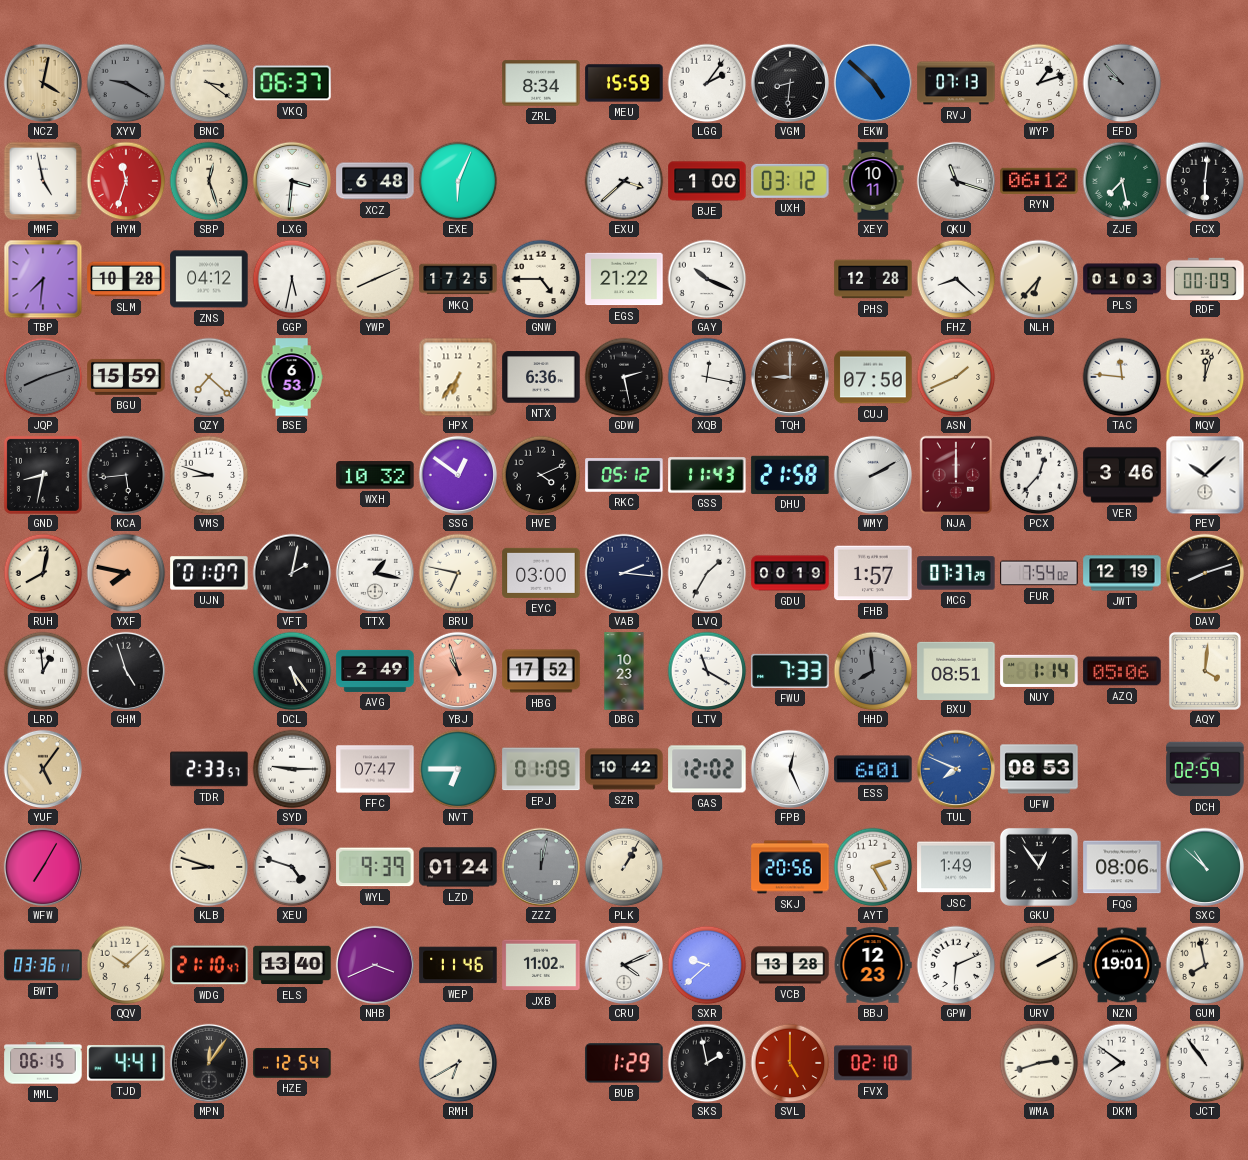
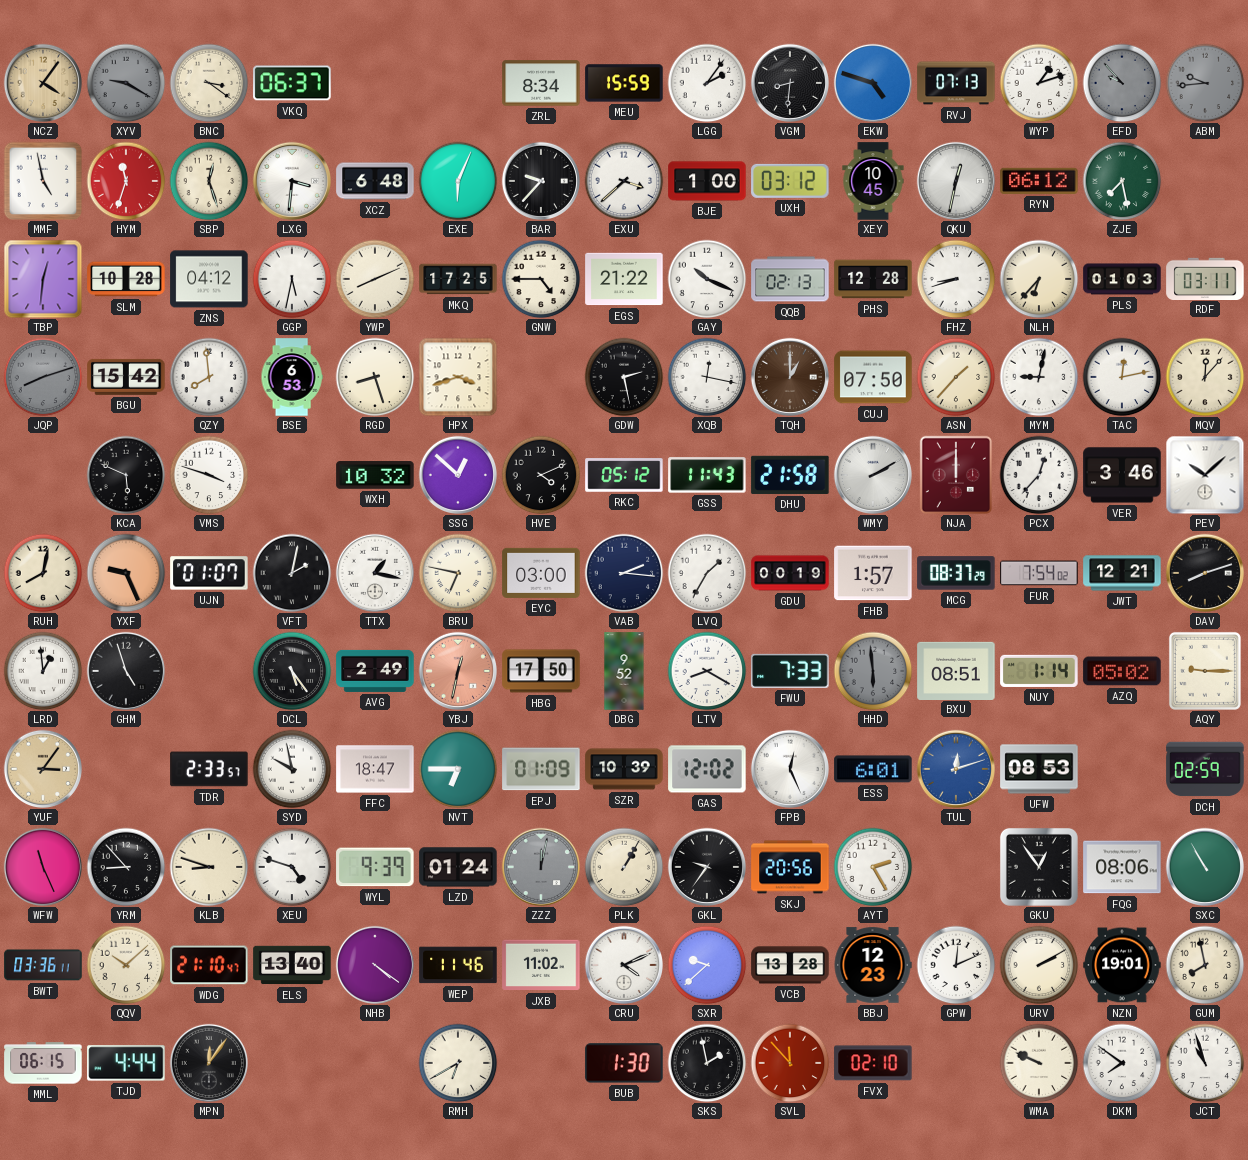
NCZ: 4:02 -> 4:06 (42, 82)
EKW: 4:52 -> 4:48 (872, 82)
ABM: none -> 9:44 (1205, 83)
BAR: none -> 9:37 (540, 180)
XEY: 10:11 -> 10:45 (873, 181)
QKU: 11:18 -> 12:32 (955, 180)
FCX: 6:01 -> none (1205, 181)
TBP: 7:31 -> 12:31 (43, 279)
QQB: none -> 02:13 (790, 279)
FHZ: 8:22 -> 8:42 (956, 279)
RDF: 00:09 -> 03:11 (1205, 278)
BGU: 15:59 -> 15:42 (126, 377)
QZY: 7:22 -> 7:59 (209, 377)
RGD: none -> 8:27 (375, 377)
HPX: 6:36 -> 3:42 (458, 377)
NTX: 6:36 -> none (541, 377)
TQH: 9:00 -> 1:00 (789, 376)
ASN: 1:41 -> 1:37 (956, 377)
MYM: none -> 9:02 (1039, 377)
TAC: 11:46 -> 12:13 (1122, 377)
MQV: 12:03 -> 12:07 (1205, 377)
GND: 8:32 -> none (43, 475)
KCA: 5:44 -> 5:49 (126, 475)
VMS: 8:48 -> 3:48 (209, 475)
SSG: 12:51 -> 12:52 (457, 474)
YXF: 7:47 -> 9:26 (126, 573)
MCG: 07:37 -> 08:37 (956, 573)
JWT: 12:19 -> 12:21 (1122, 573)
YBJ: 10:57 -> 12:32 (457, 670)
HBG: 17:52 -> 17:50 (541, 671)
DBG: 10:23 -> 9:52 (624, 671)
LTV: 11:20 -> 8:20 (707, 671)
HHD: 7:59 -> 5:59 (873, 671)
AZQ: 05:06 -> 05:02 (1122, 671)
AQY: 4:01 -> 9:15 (1205, 671)
YUF: 5:06 -> 3:06 (42, 768)
SYD: 9:15 -> 9:58 (292, 769)
FFC: 07:47 -> 18:47 (375, 769)
SZR: 10:42 -> 10:39 (624, 769)
TUL: 7:49 -> 12:12 (955, 768)
WFW: 7:05 -> 11:26 (42, 866)
YRM: none -> 8:53 (126, 867)
GKL: none -> 9:36 (706, 866)
JSC: 1:49 -> none (956, 867)
SXC: 10:52 -> 10:55 (1204, 866)
NHB: 3:41 -> 4:21 (374, 964)
GPW: 6:11 -> 12:11 (956, 965)
TJD: 4:41 -> 4:44 (126, 1063)
HZE: 12:54 -> none (292, 1063)
BUB: 1:29 -> 1:30 (624, 1063)
SVL: 5:00 -> 11:53 (790, 1063)
WMA: 2:42 -> 9:49 (1039, 1063)
JCT: 10:54 -> 10:57 (1205, 1063)
